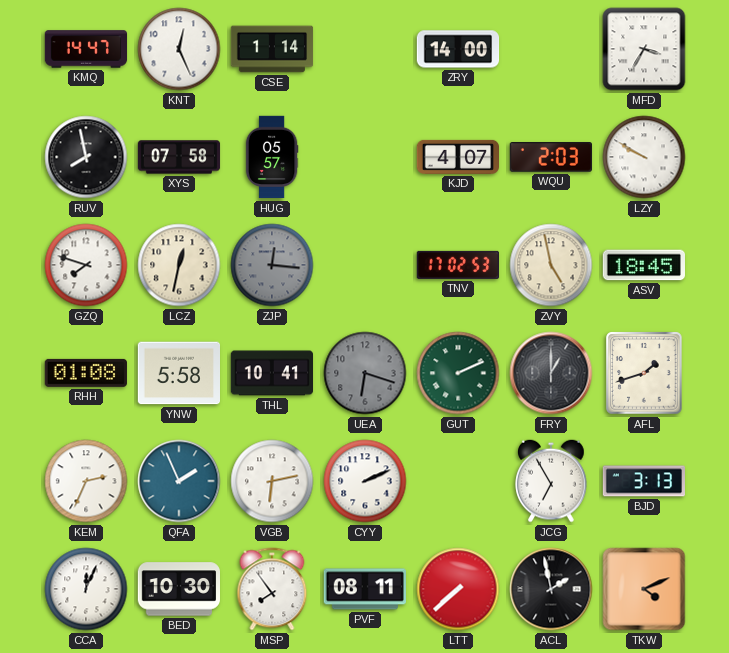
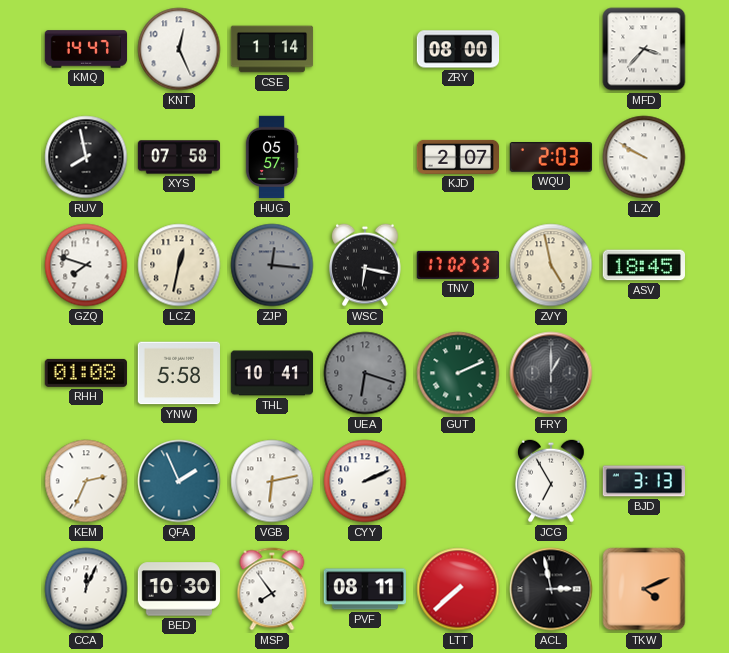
ZRY: 14:00 -> 08:00 (458, 49)
MFD: 3:35 -> 3:37 (644, 49)
KJD: 4:07 -> 2:07 (457, 157)
WSC: none -> 6:17 (365, 265)
AFL: 1:42 -> none (644, 373)
ACL: 1:58 -> 2:58 (551, 589)
